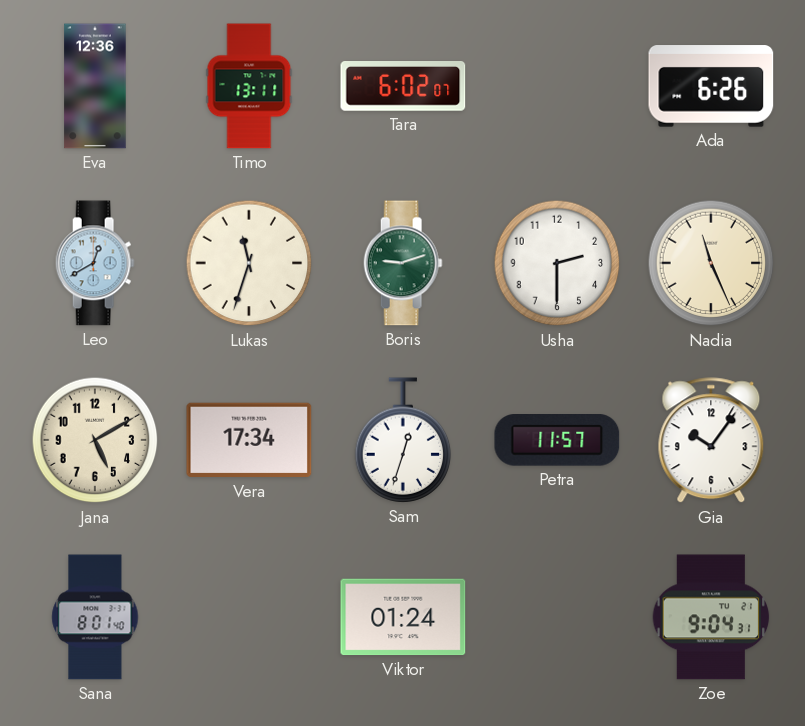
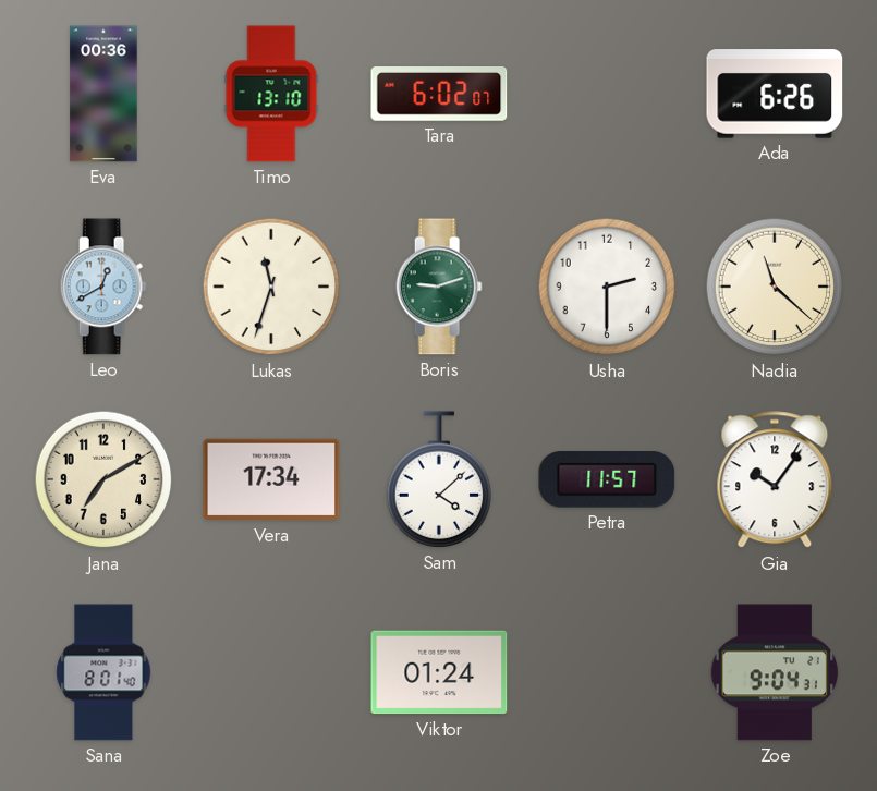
Eva: 12:36 -> 00:36 (103, 94)
Timo: 13:11 -> 13:10 (271, 94)
Nadia: 11:26 -> 11:22 (775, 287)
Jana: 5:10 -> 7:10 (103, 479)
Sam: 12:33 -> 4:08 (439, 479)
